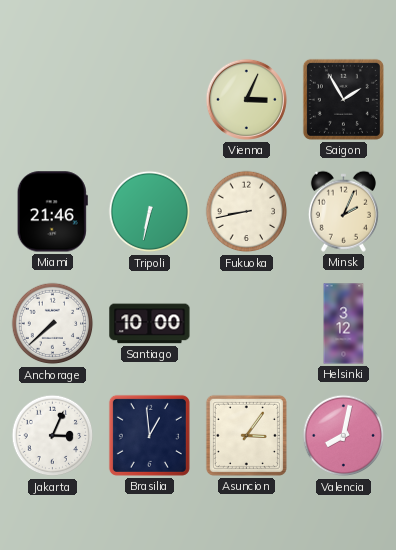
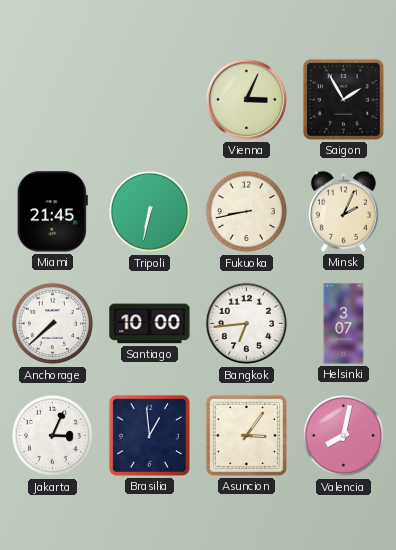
Miami: 21:46 -> 21:45 (52, 212)
Bangkok: none -> 6:44 (247, 324)
Helsinki: 3:12 -> 3:07 (344, 324)
